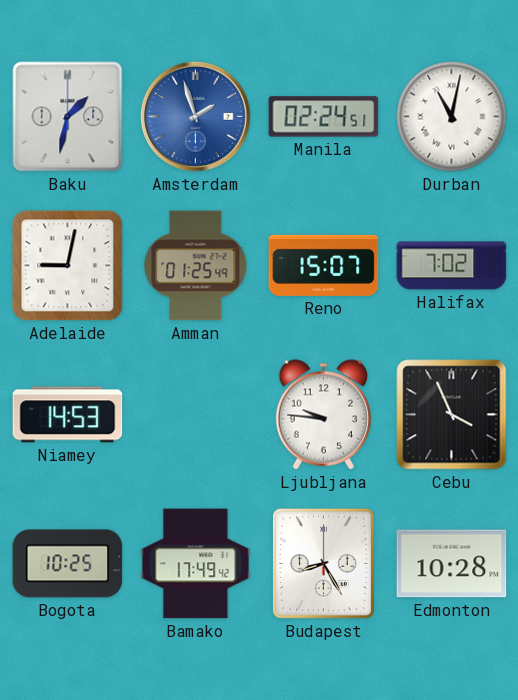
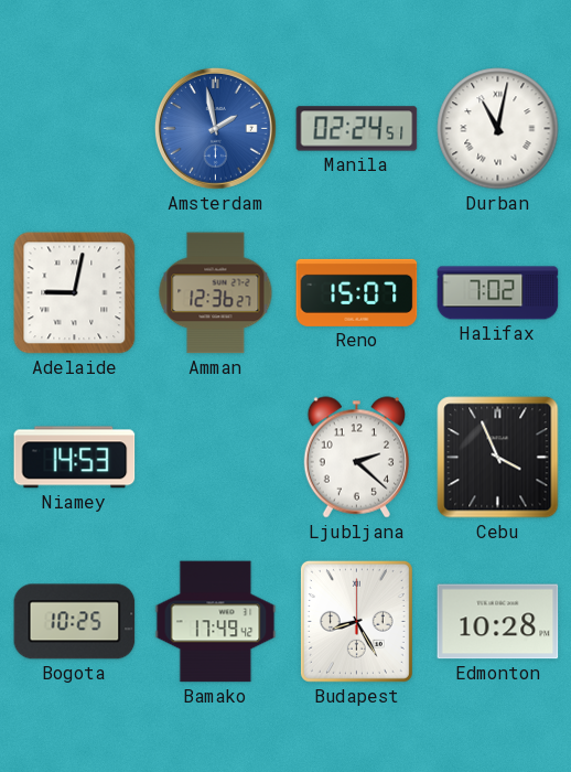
Baku: 1:32 -> none (68, 117)
Amsterdam: 1:57 -> 1:58 (215, 128)
Amman: 01:25 -> 12:36 (216, 293)
Ljubljana: 9:46 -> 2:22 (356, 458)
